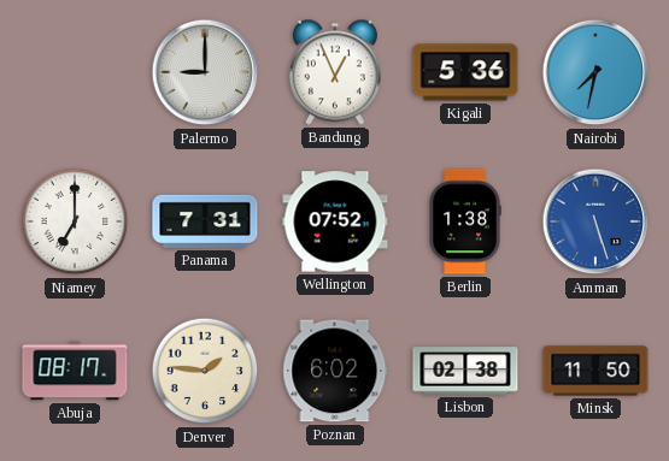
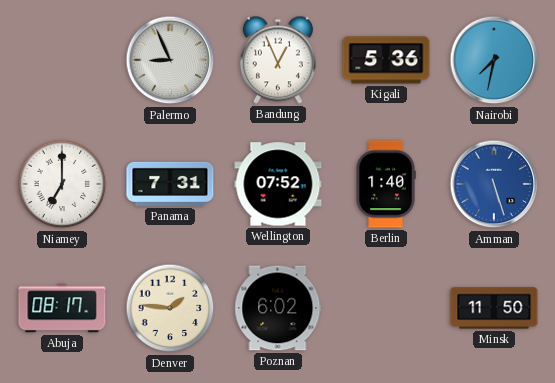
Palermo: 9:00 -> 8:56 (170, 60)
Berlin: 1:38 -> 1:40 (386, 184)
Lisbon: 02:38 -> none (465, 371)
